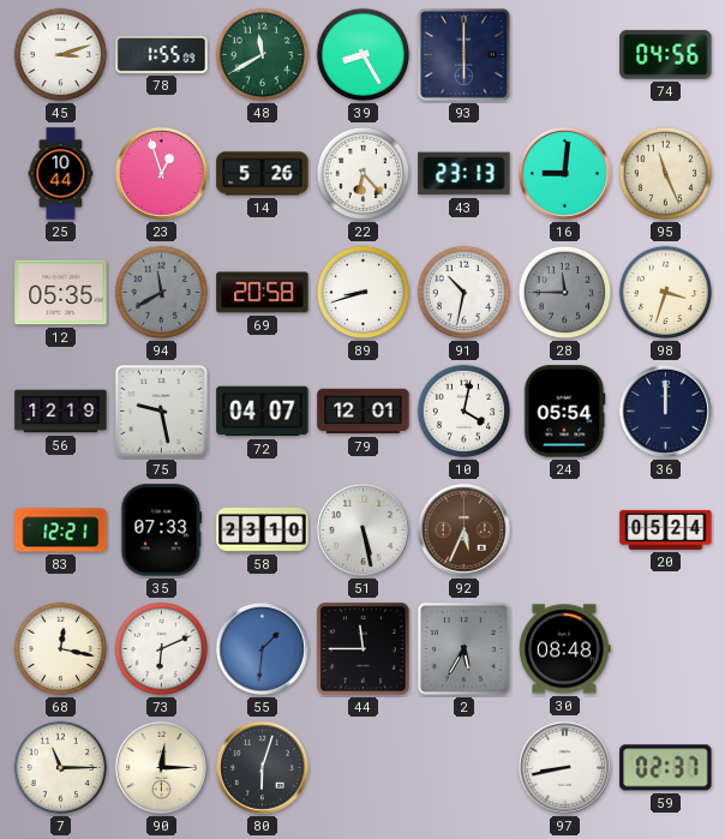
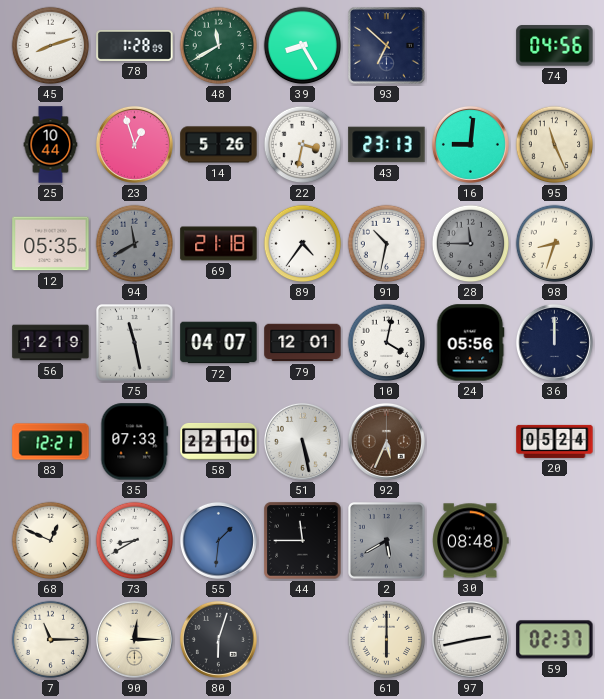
45: 3:12 -> 8:12 (51, 46)
78: 1:55 -> 1:28 (135, 45)
93: 6:00 -> 6:52 (387, 46)
22: 6:23 -> 3:32 (303, 145)
69: 20:58 -> 21:18 (219, 244)
89: 8:42 -> 4:36 (303, 244)
98: 3:33 -> 8:33 (555, 244)
75: 9:28 -> 11:28 (135, 343)
24: 05:54 -> 05:56 (471, 343)
58: 23:10 -> 22:10 (219, 441)
68: 12:17 -> 12:49 (51, 541)
73: 6:11 -> 8:40 (135, 541)
2: 5:35 -> 5:40 (387, 541)
61: none -> 6:00 (387, 640)
97: 8:43 -> 2:43 (470, 639)
